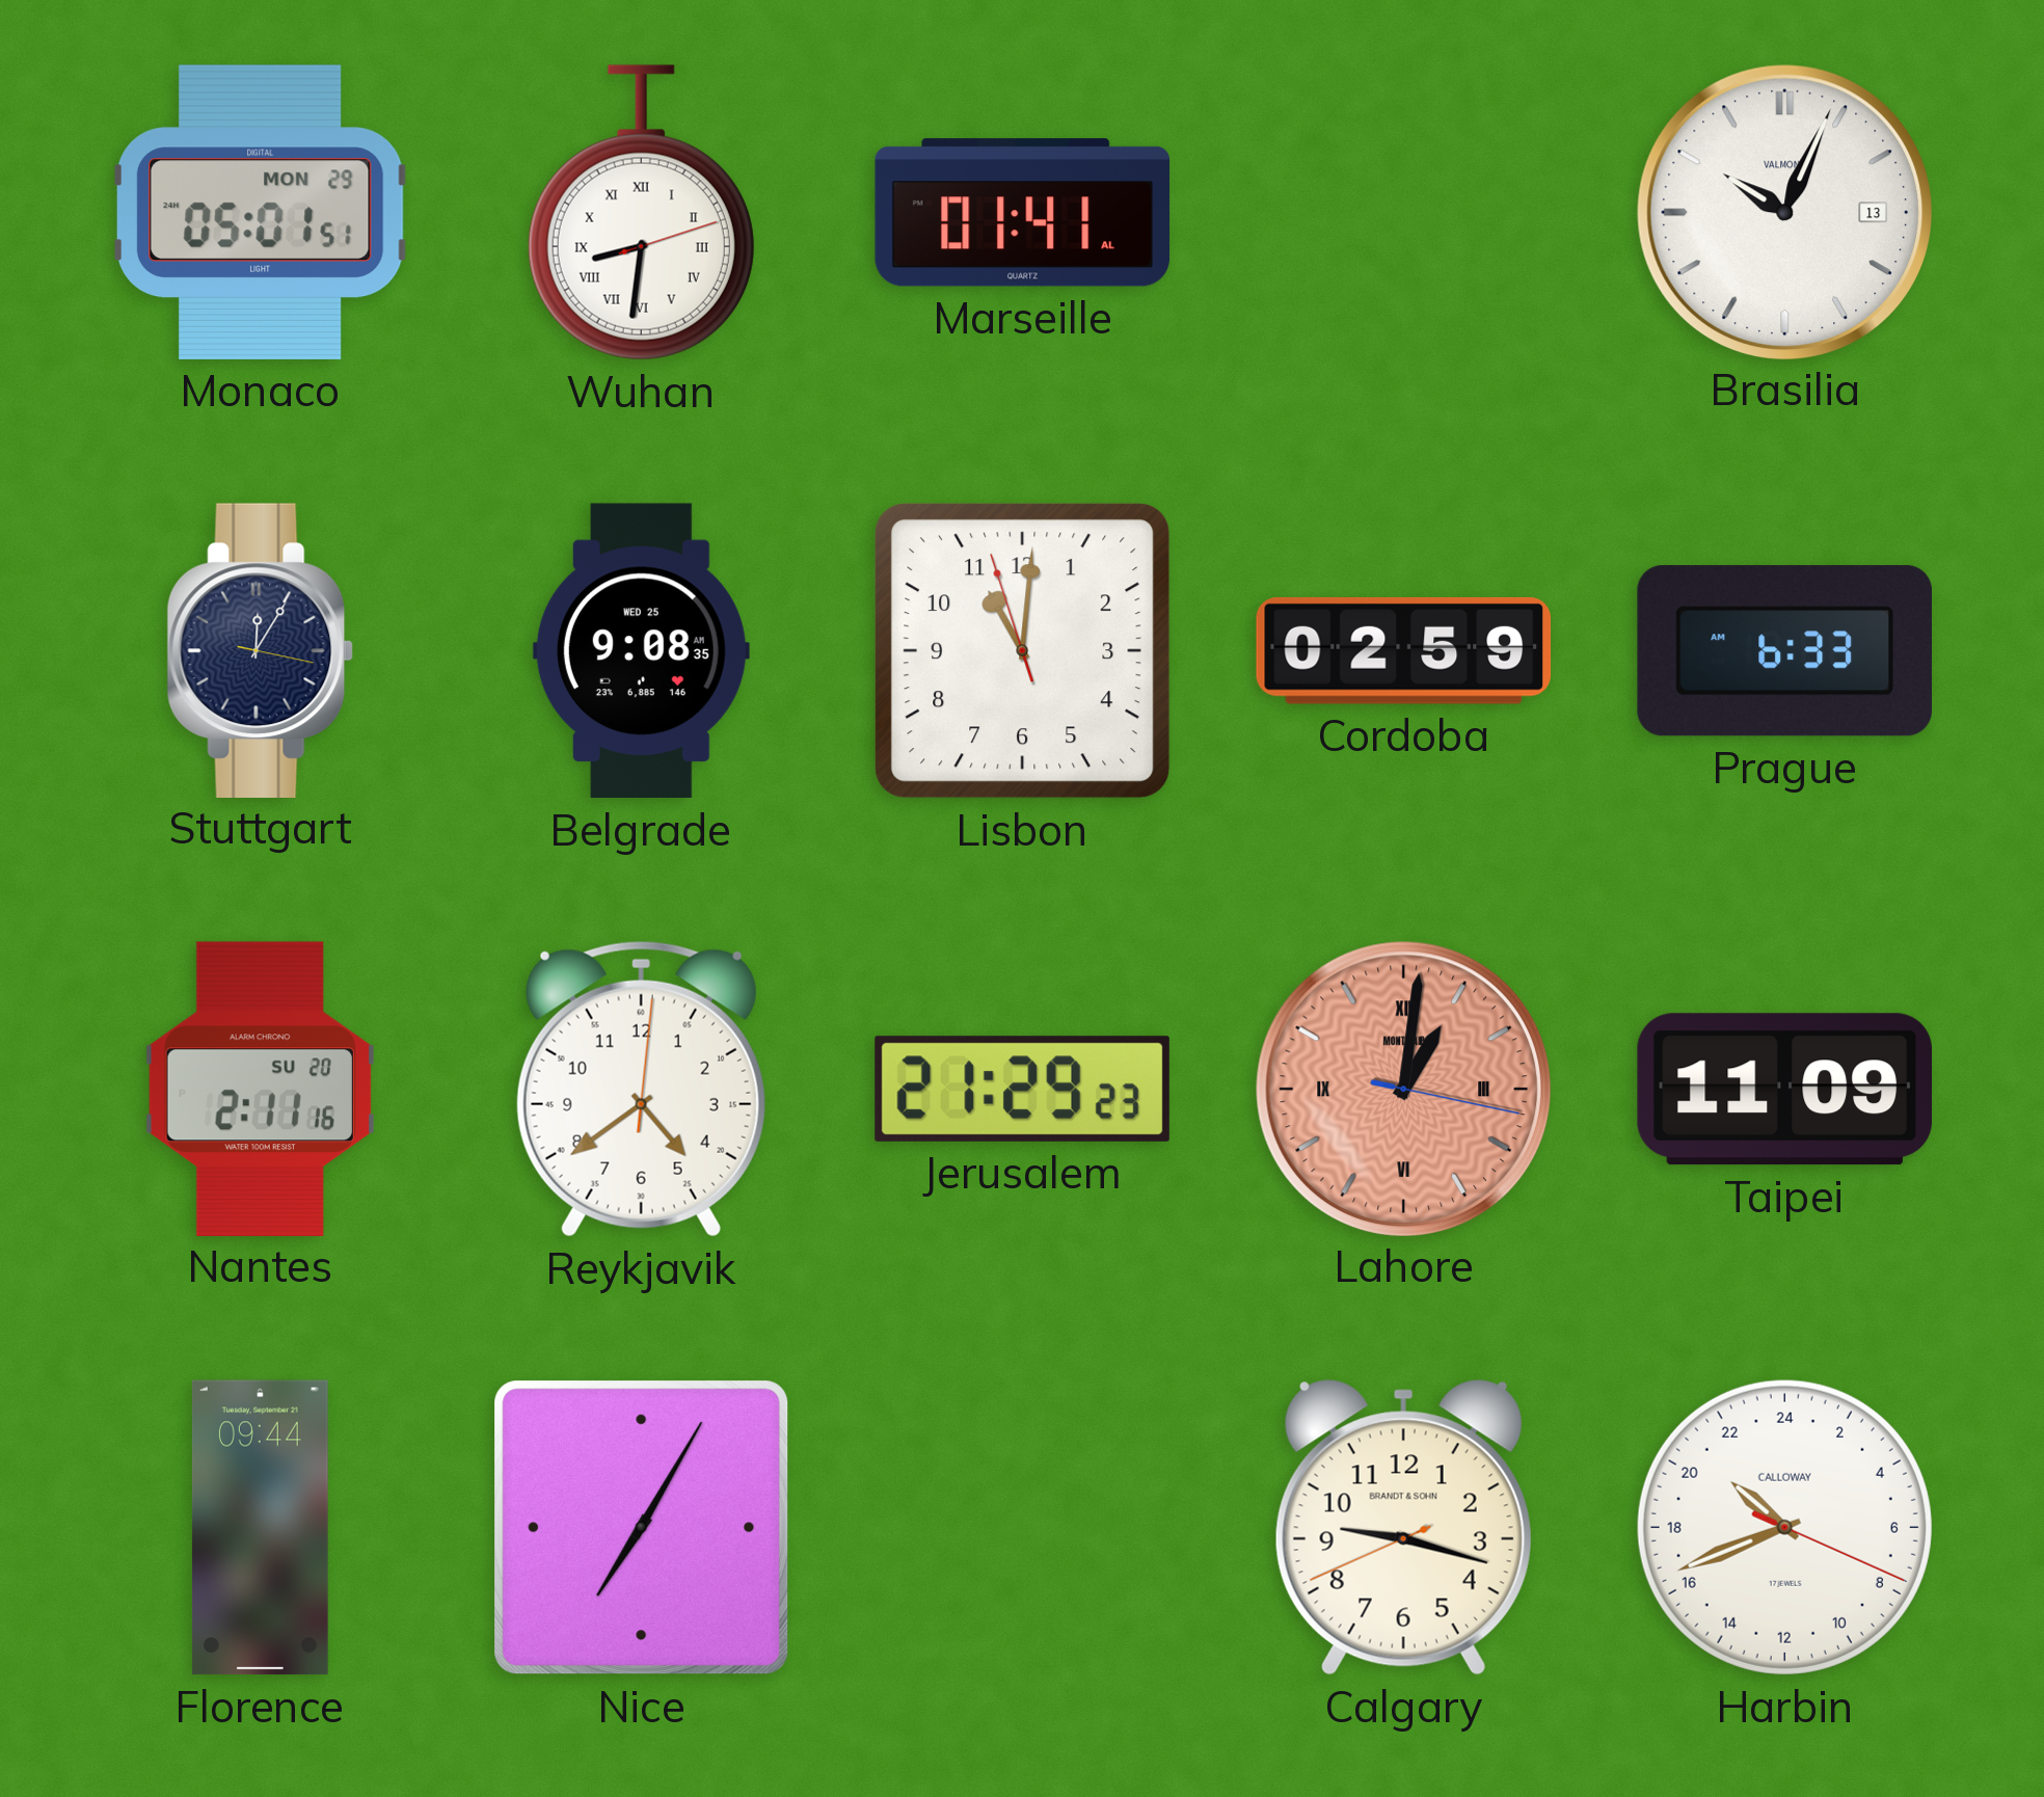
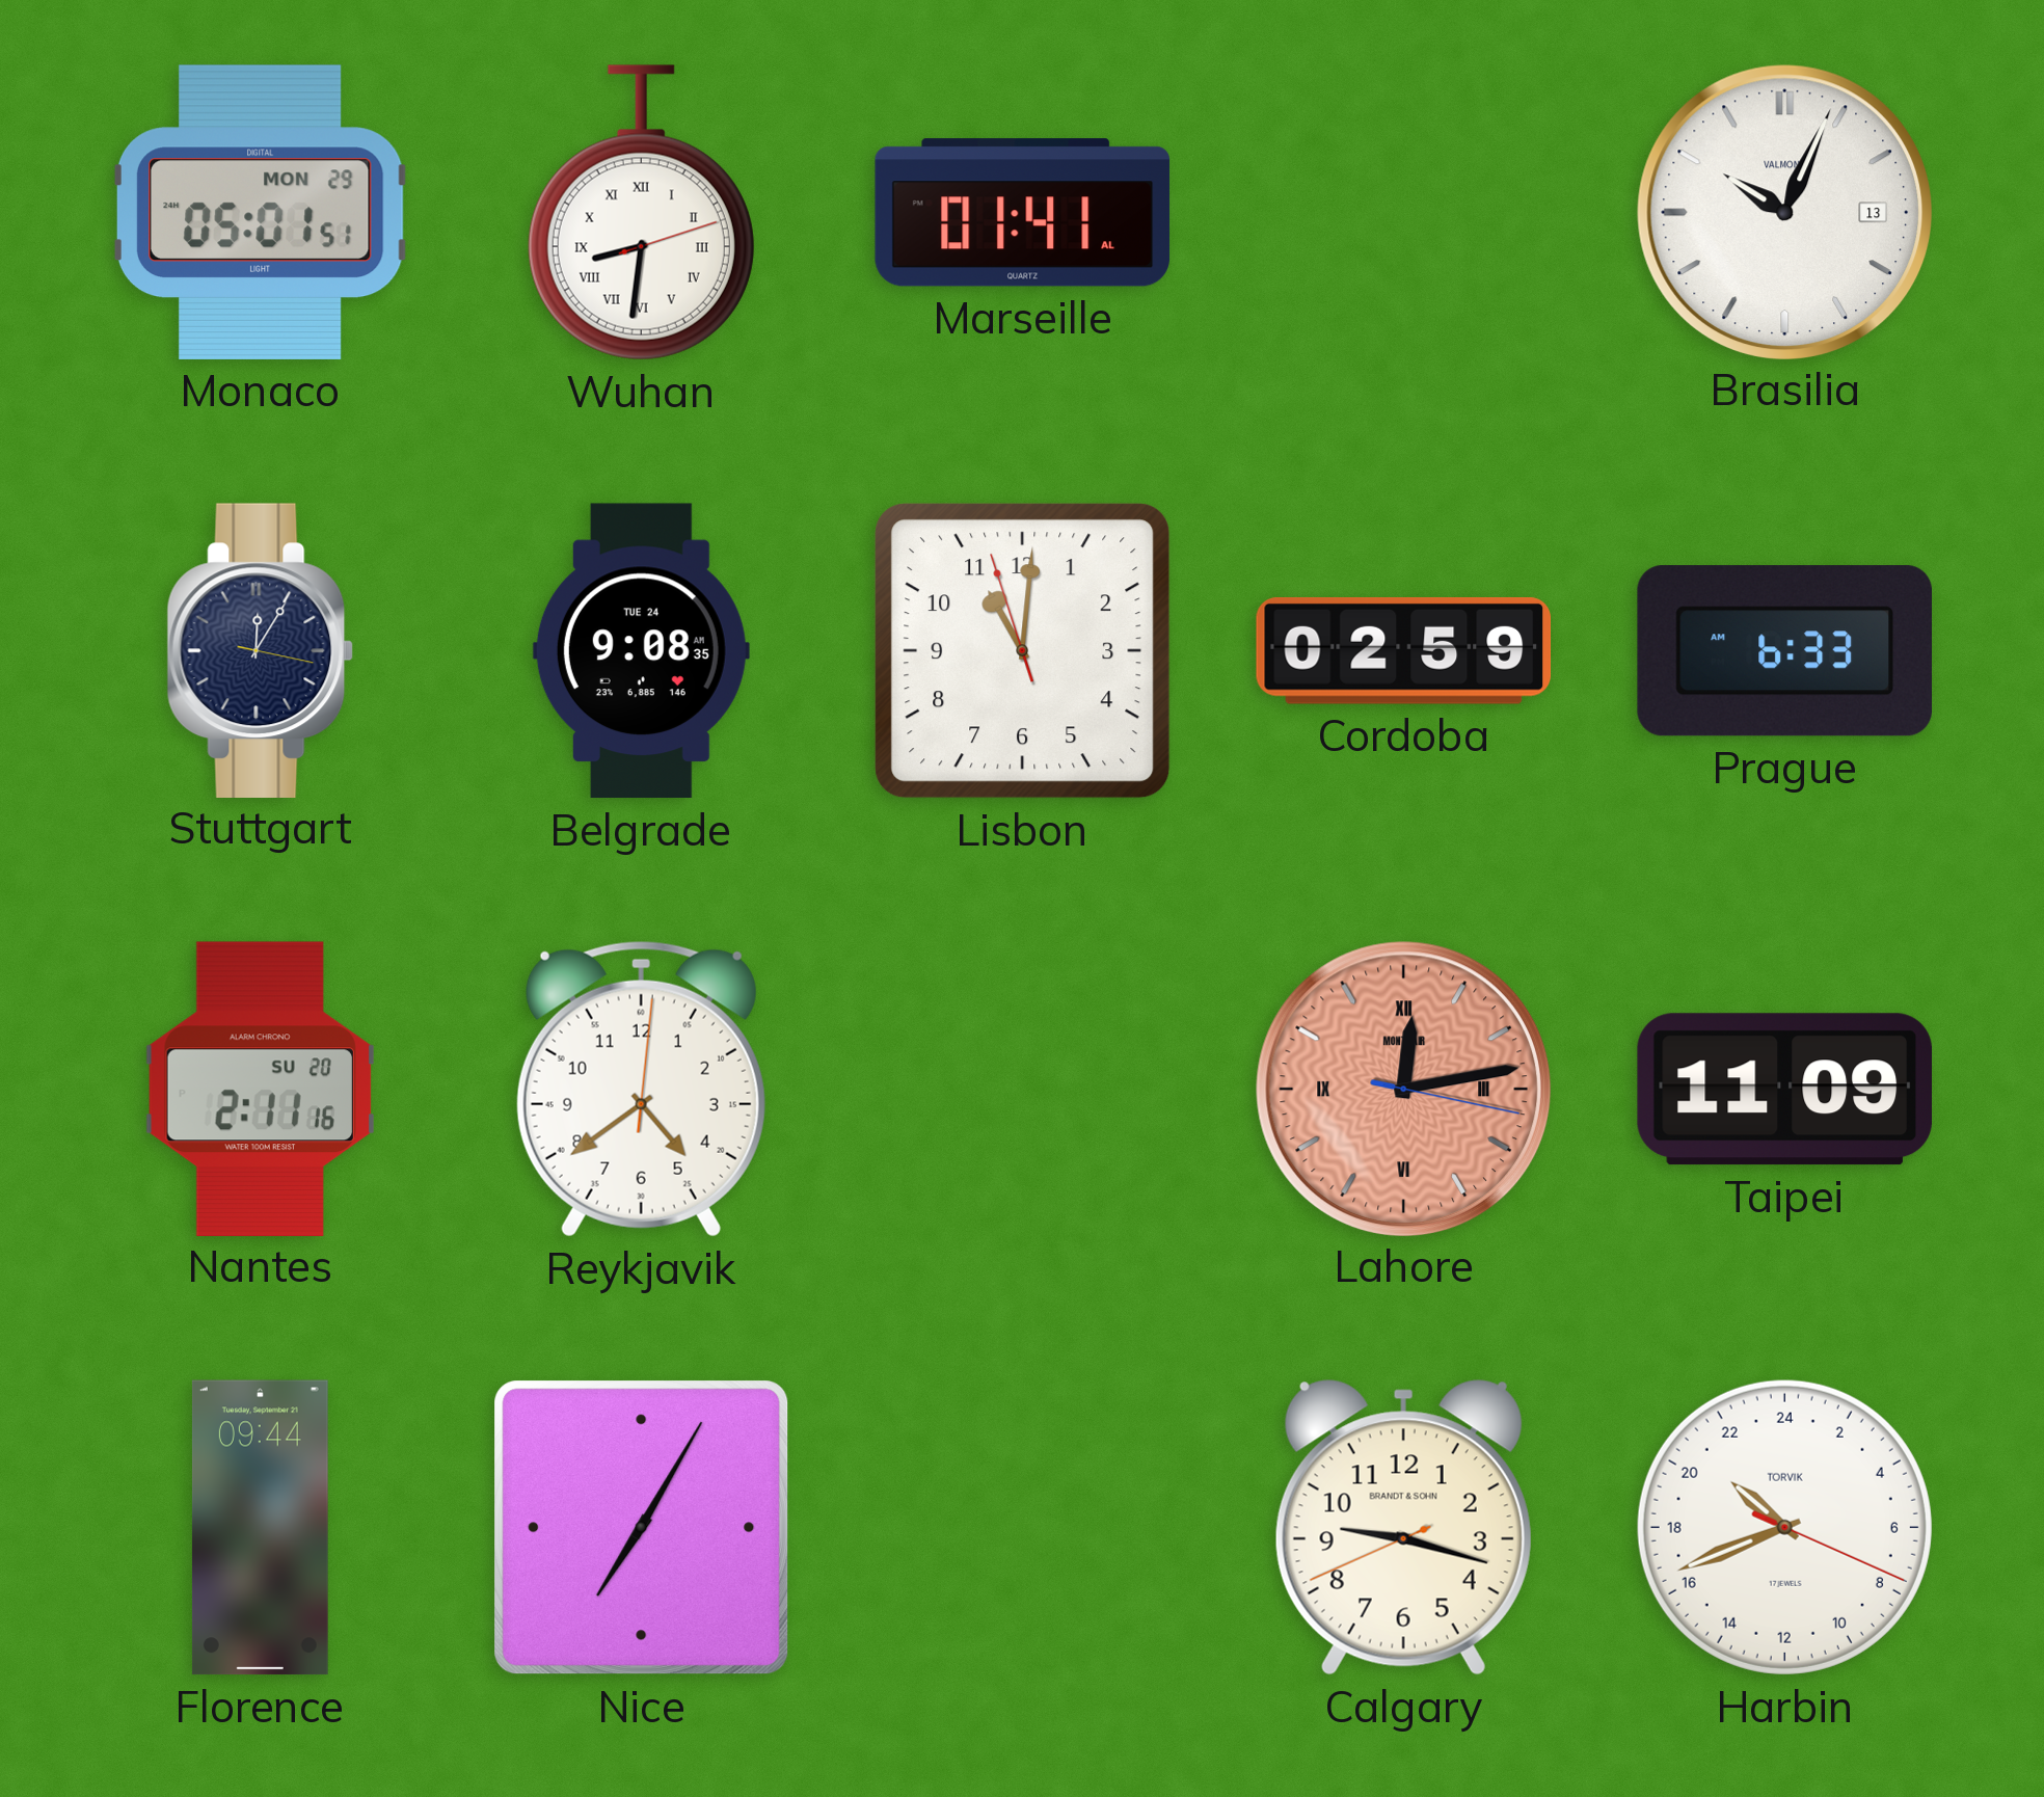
Belgrade date: WED 25 -> TUE 24 (641, 651)
Jerusalem: 21:29 -> none (1022, 1089)
Lahore: 1:01 -> 12:13 (1403, 1089)
Harbin brand: CALLOWAY -> TORVIK (1784, 1527)
